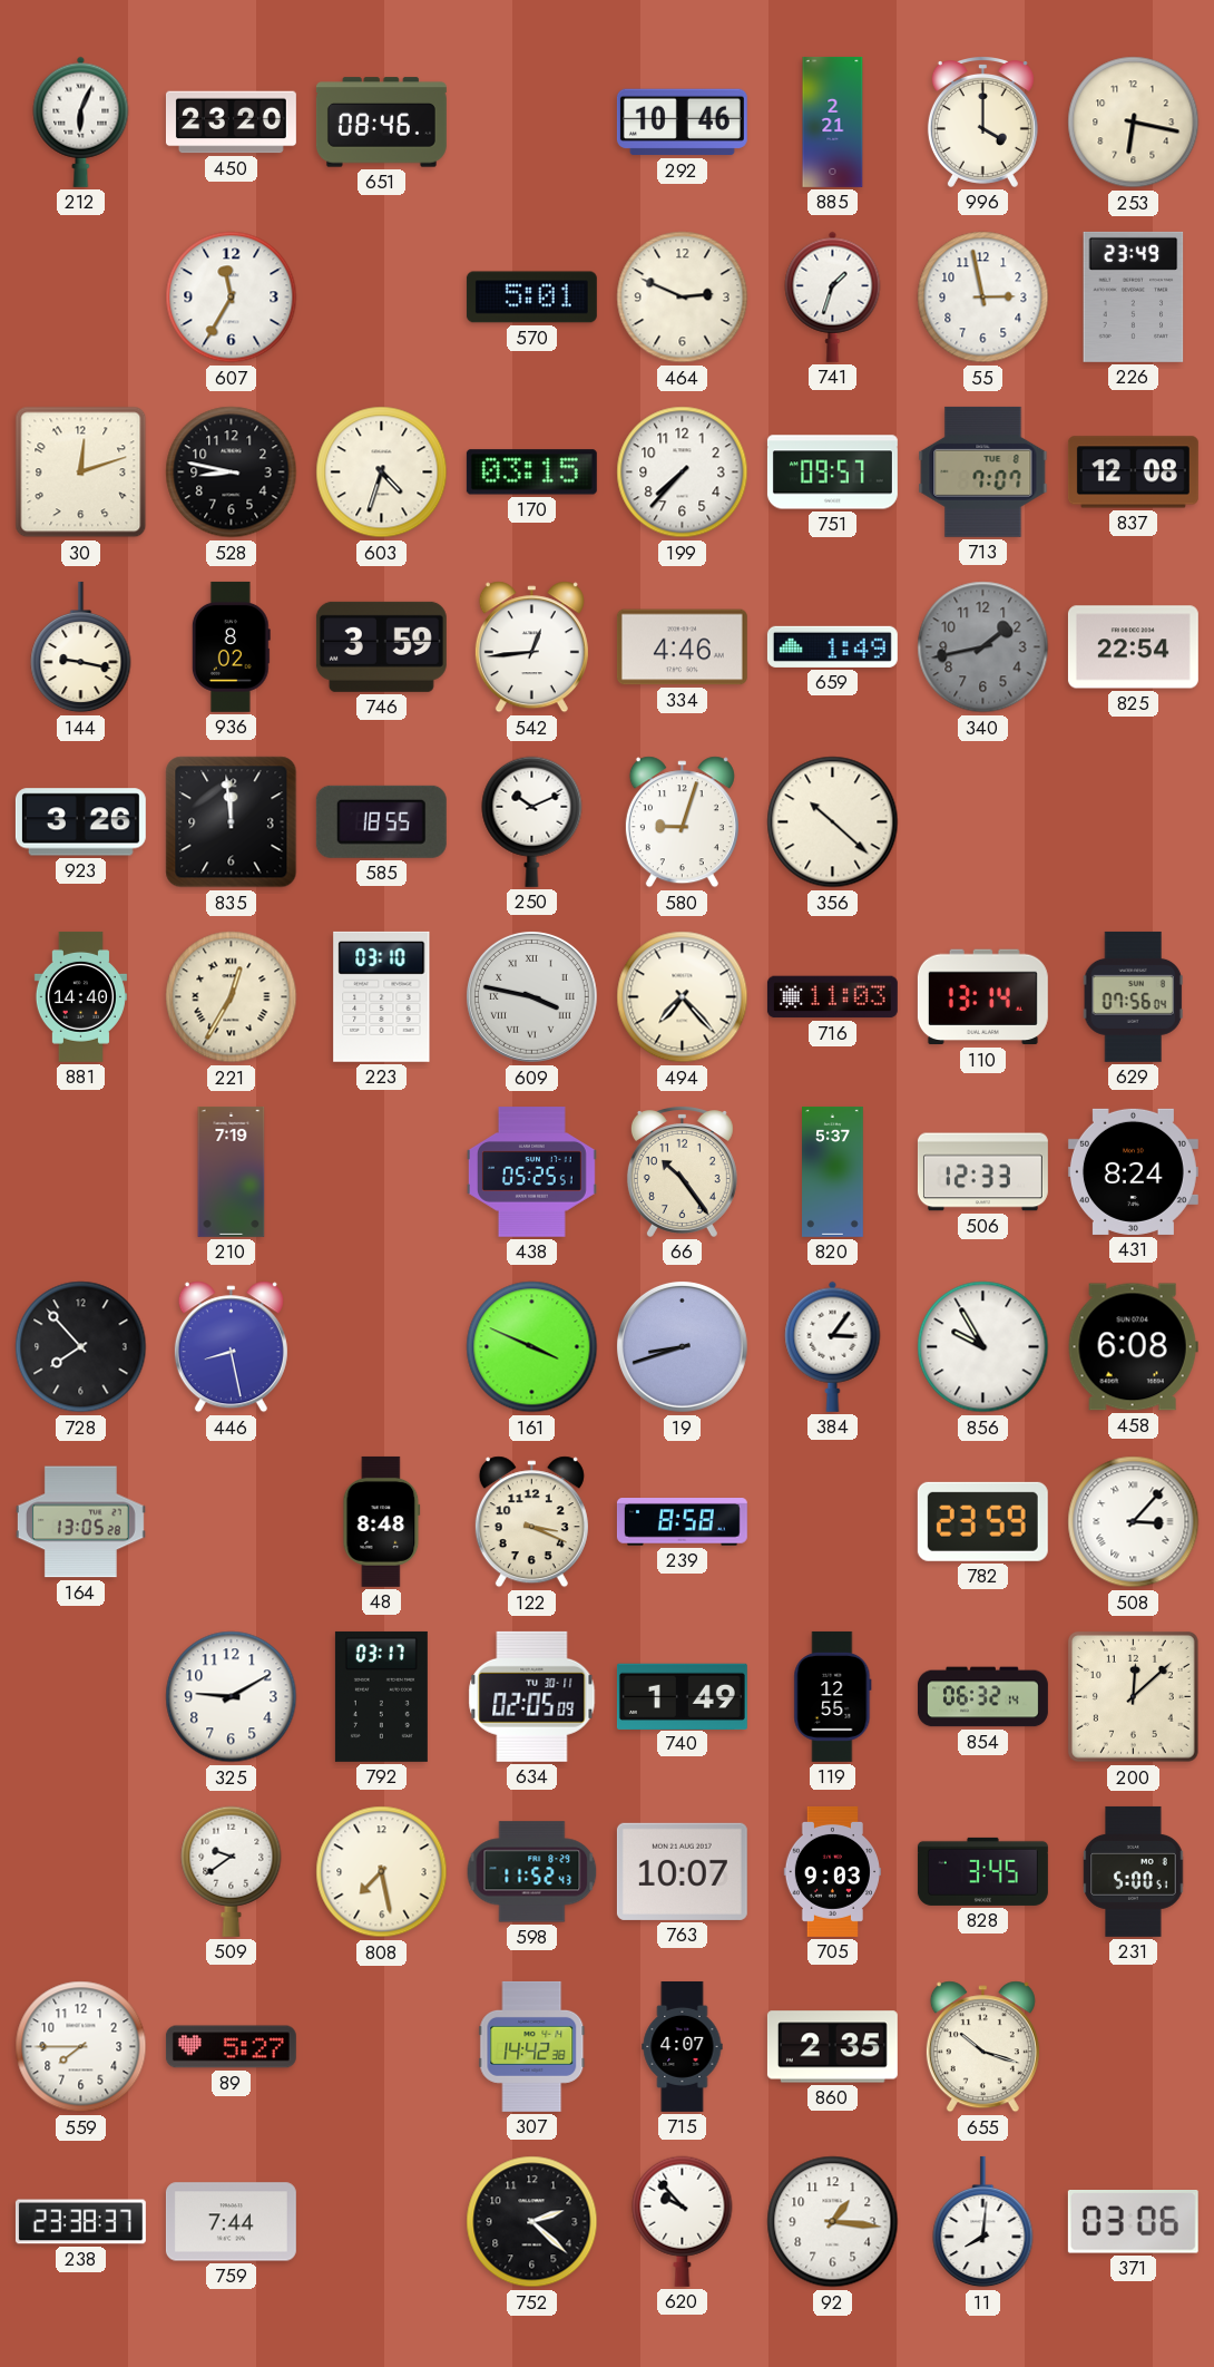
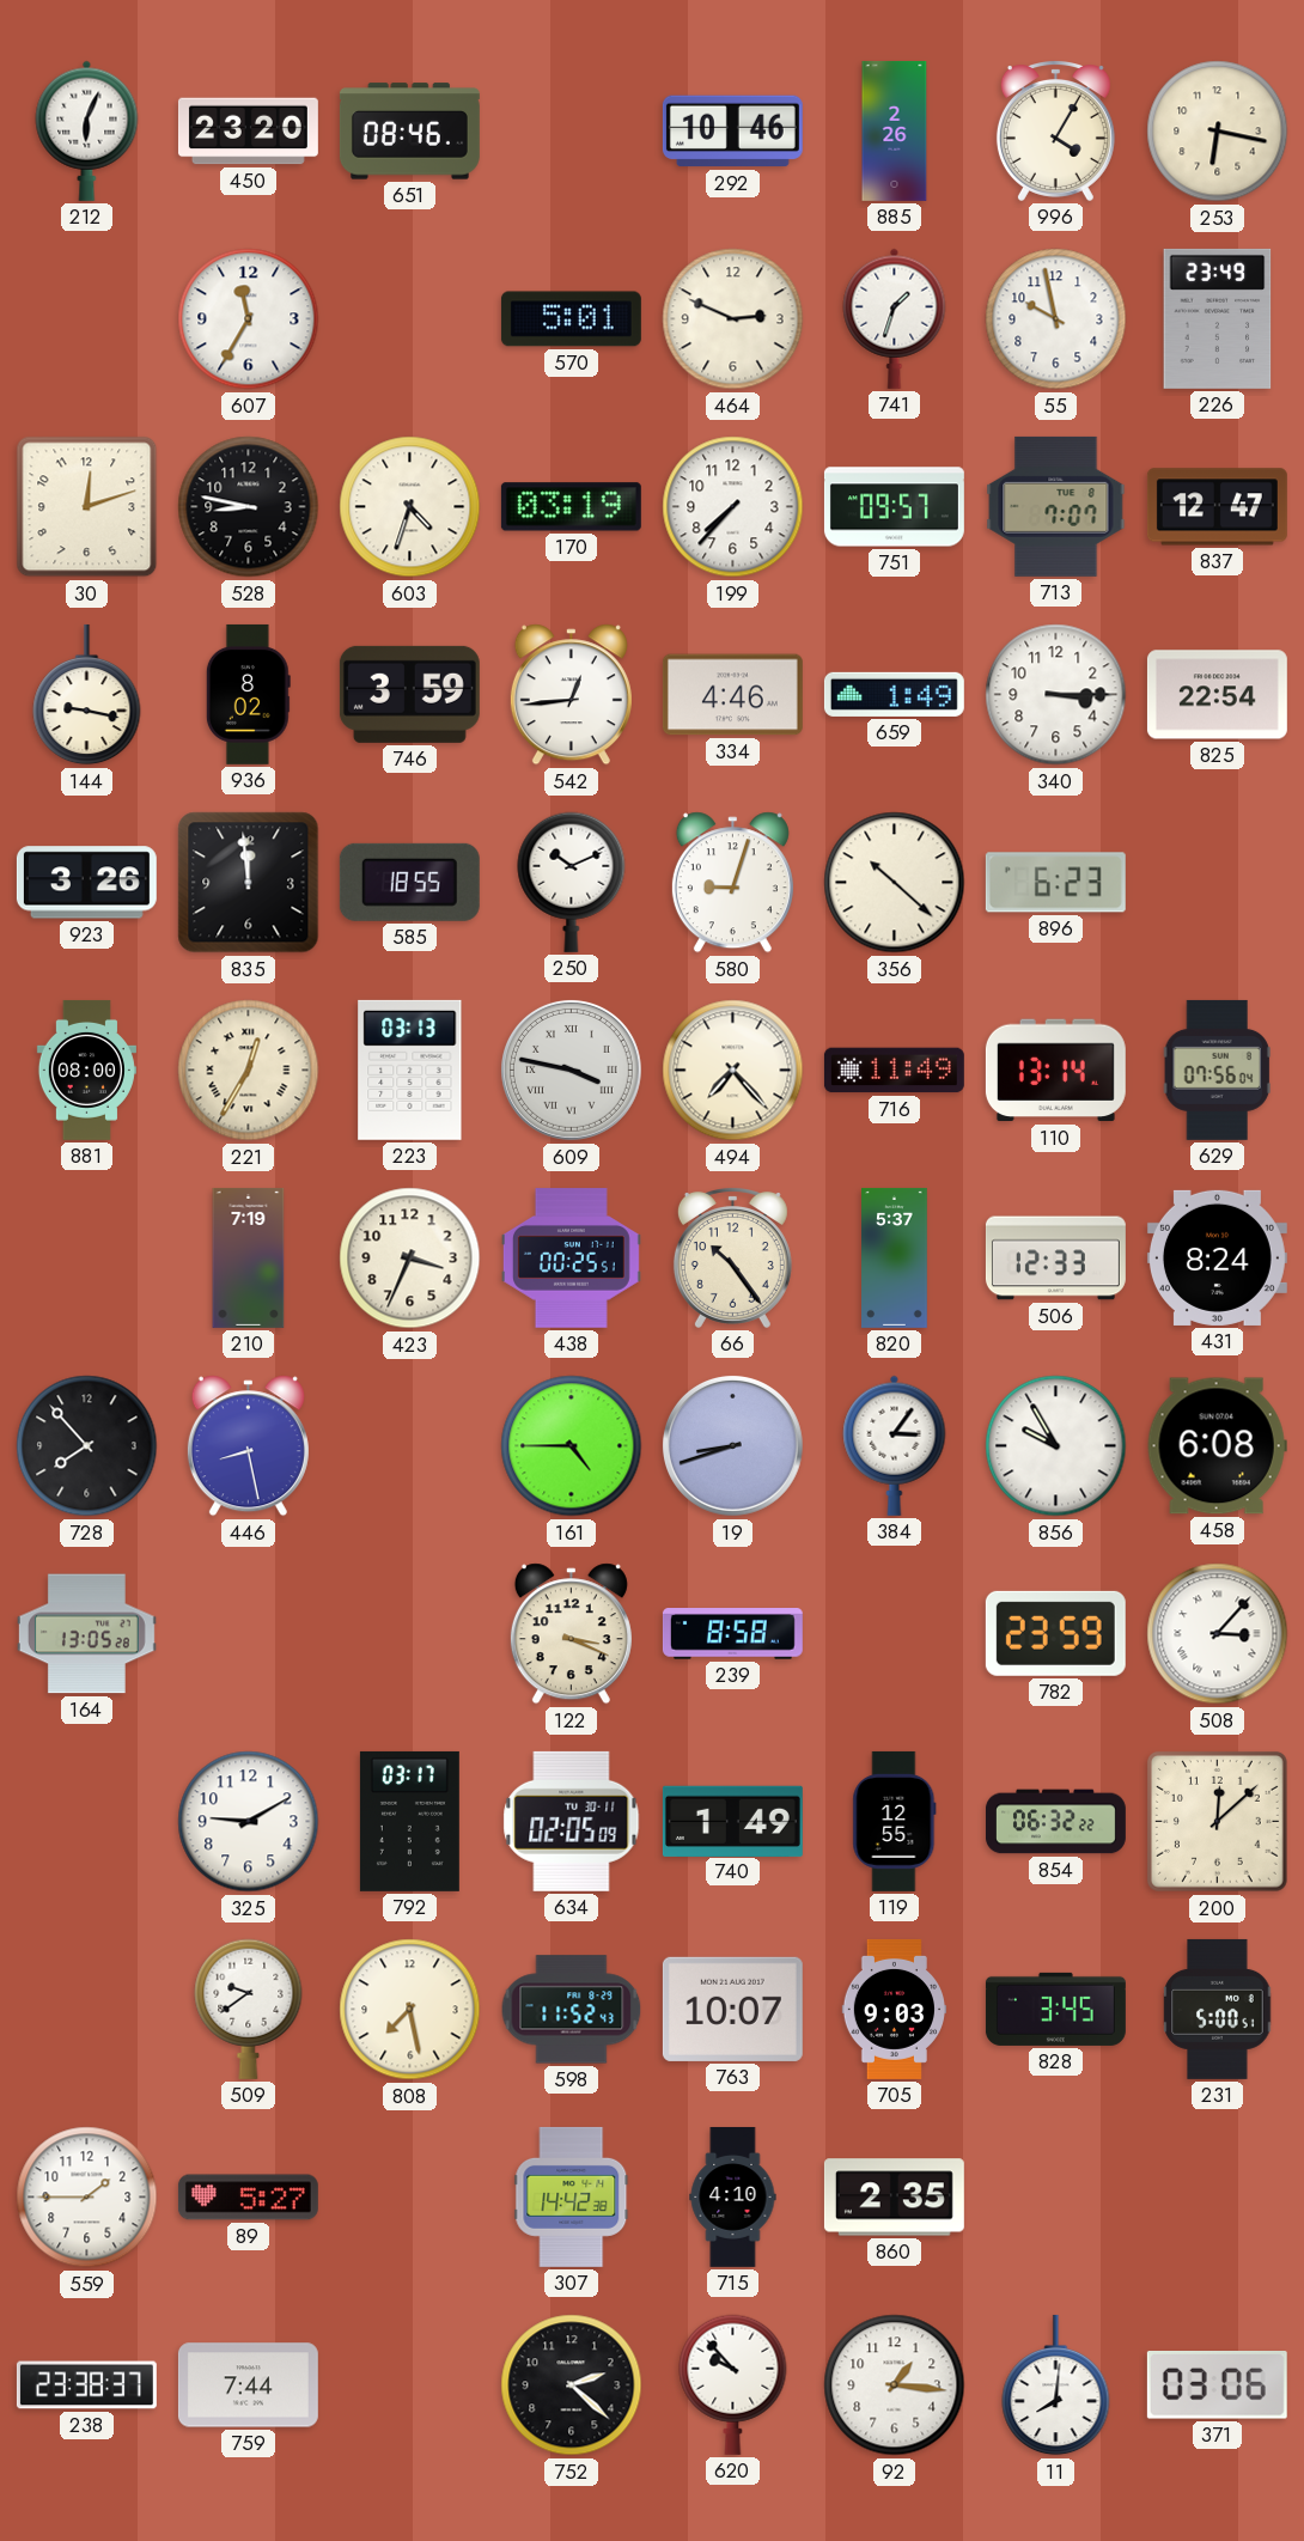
885: 2:21 -> 2:26 (895, 130)
996: 4:00 -> 4:05 (1055, 132)
55: 2:58 -> 9:58 (1056, 319)
170: 03:15 -> 03:19 (571, 507)
837: 12:08 -> 12:47 (1217, 507)
340: 1:43 -> 3:15 (1056, 695)
340 dial: grey -> white (1056, 695)
896: none -> 6:23 (1055, 883)
881: 14:40 -> 08:00 (86, 1070)
223: 03:10 -> 03:13 (410, 1070)
716: 11:03 -> 11:49 (894, 1071)
423: none -> 3:34 (410, 1259)
438: 05:25 -> 00:25 (571, 1259)
161: 3:49 -> 4:45 (572, 1446)
48: 8:48 -> none (382, 1521)
854: 06:32:14 -> 06:32:22 (1055, 1822)
559: 7:45 -> 1:45 (87, 2198)
715: 4:07 -> 4:10 (733, 2196)
655: 10:18 -> none (982, 2047)
